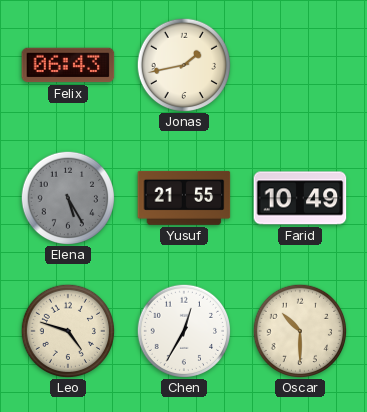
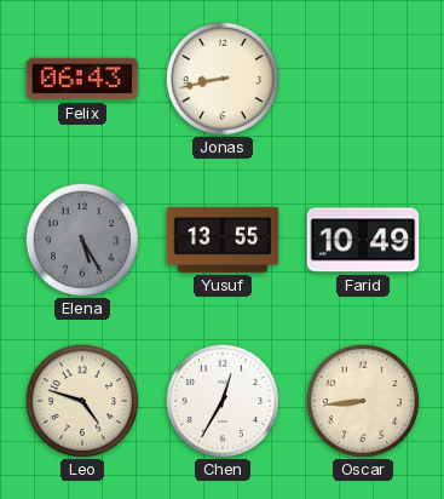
Jonas: 1:43 -> 8:43 (221, 78)
Yusuf: 21:55 -> 13:55 (223, 240)
Oscar: 10:30 -> 8:44 (362, 400)
